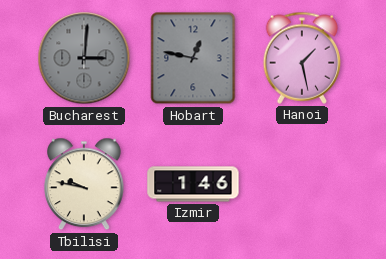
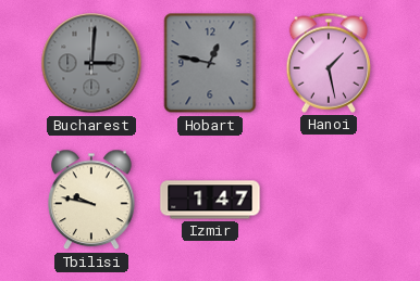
Izmir: 1:46 -> 1:47 (210, 200)
